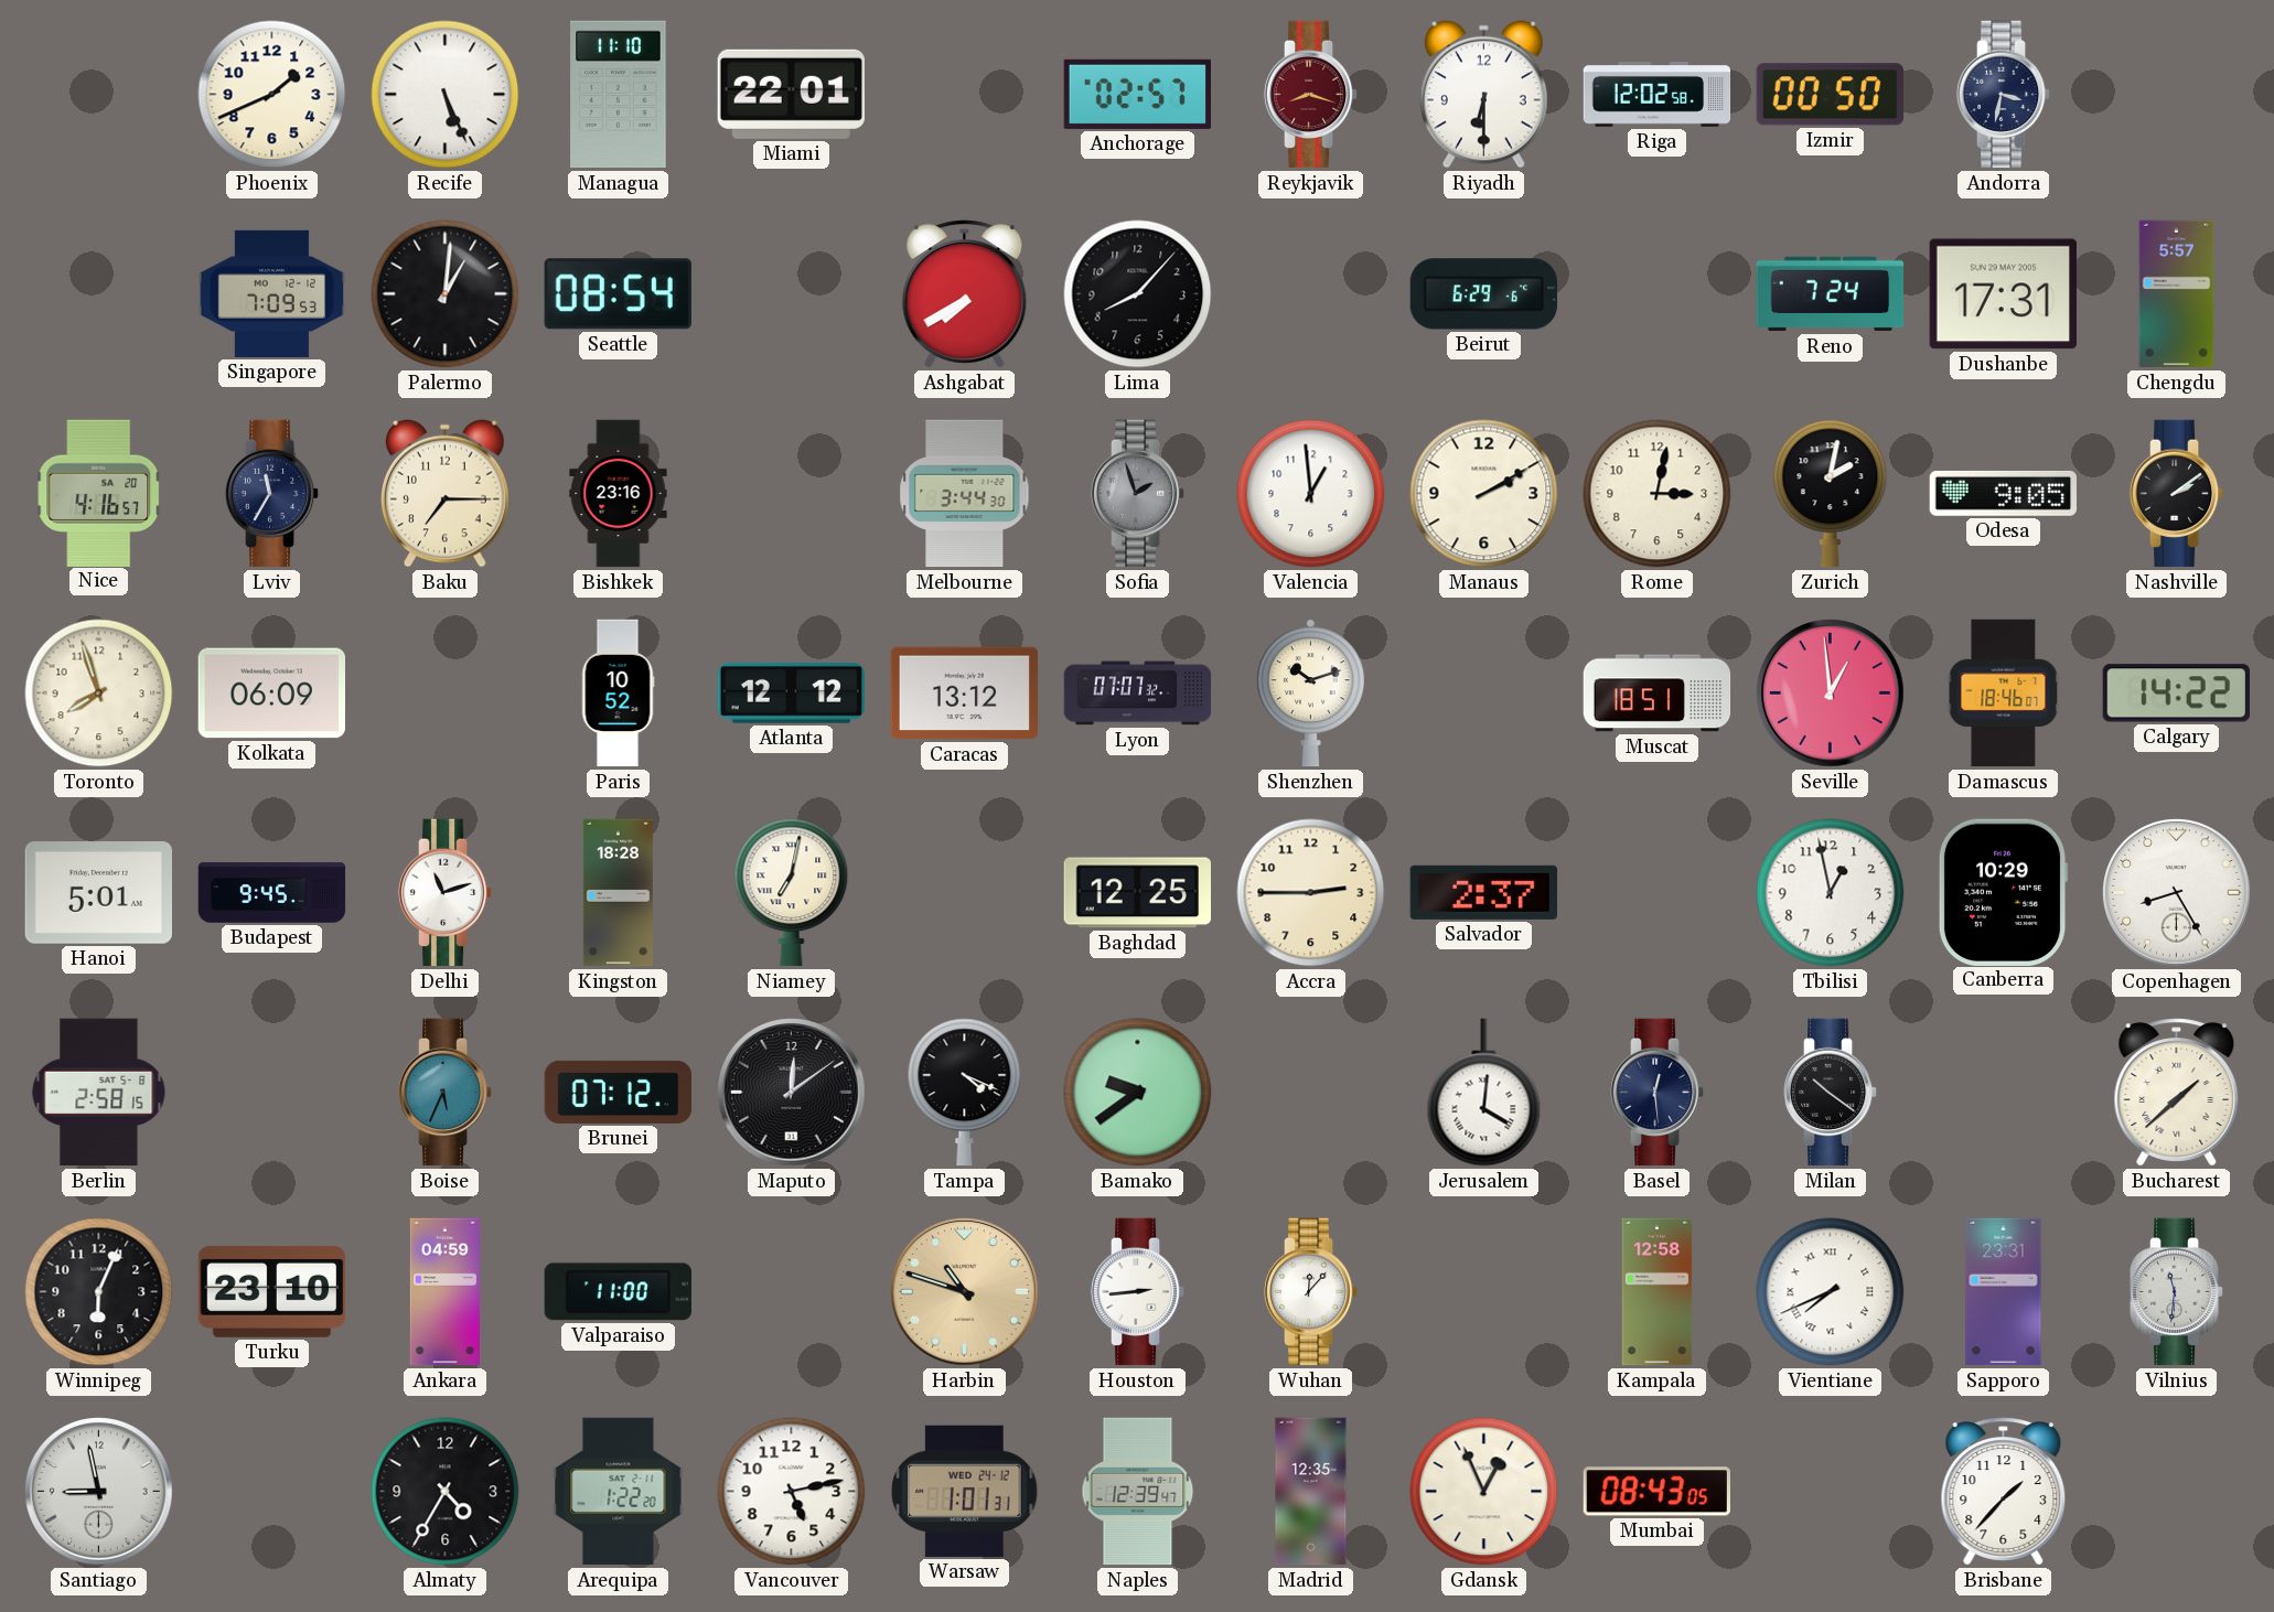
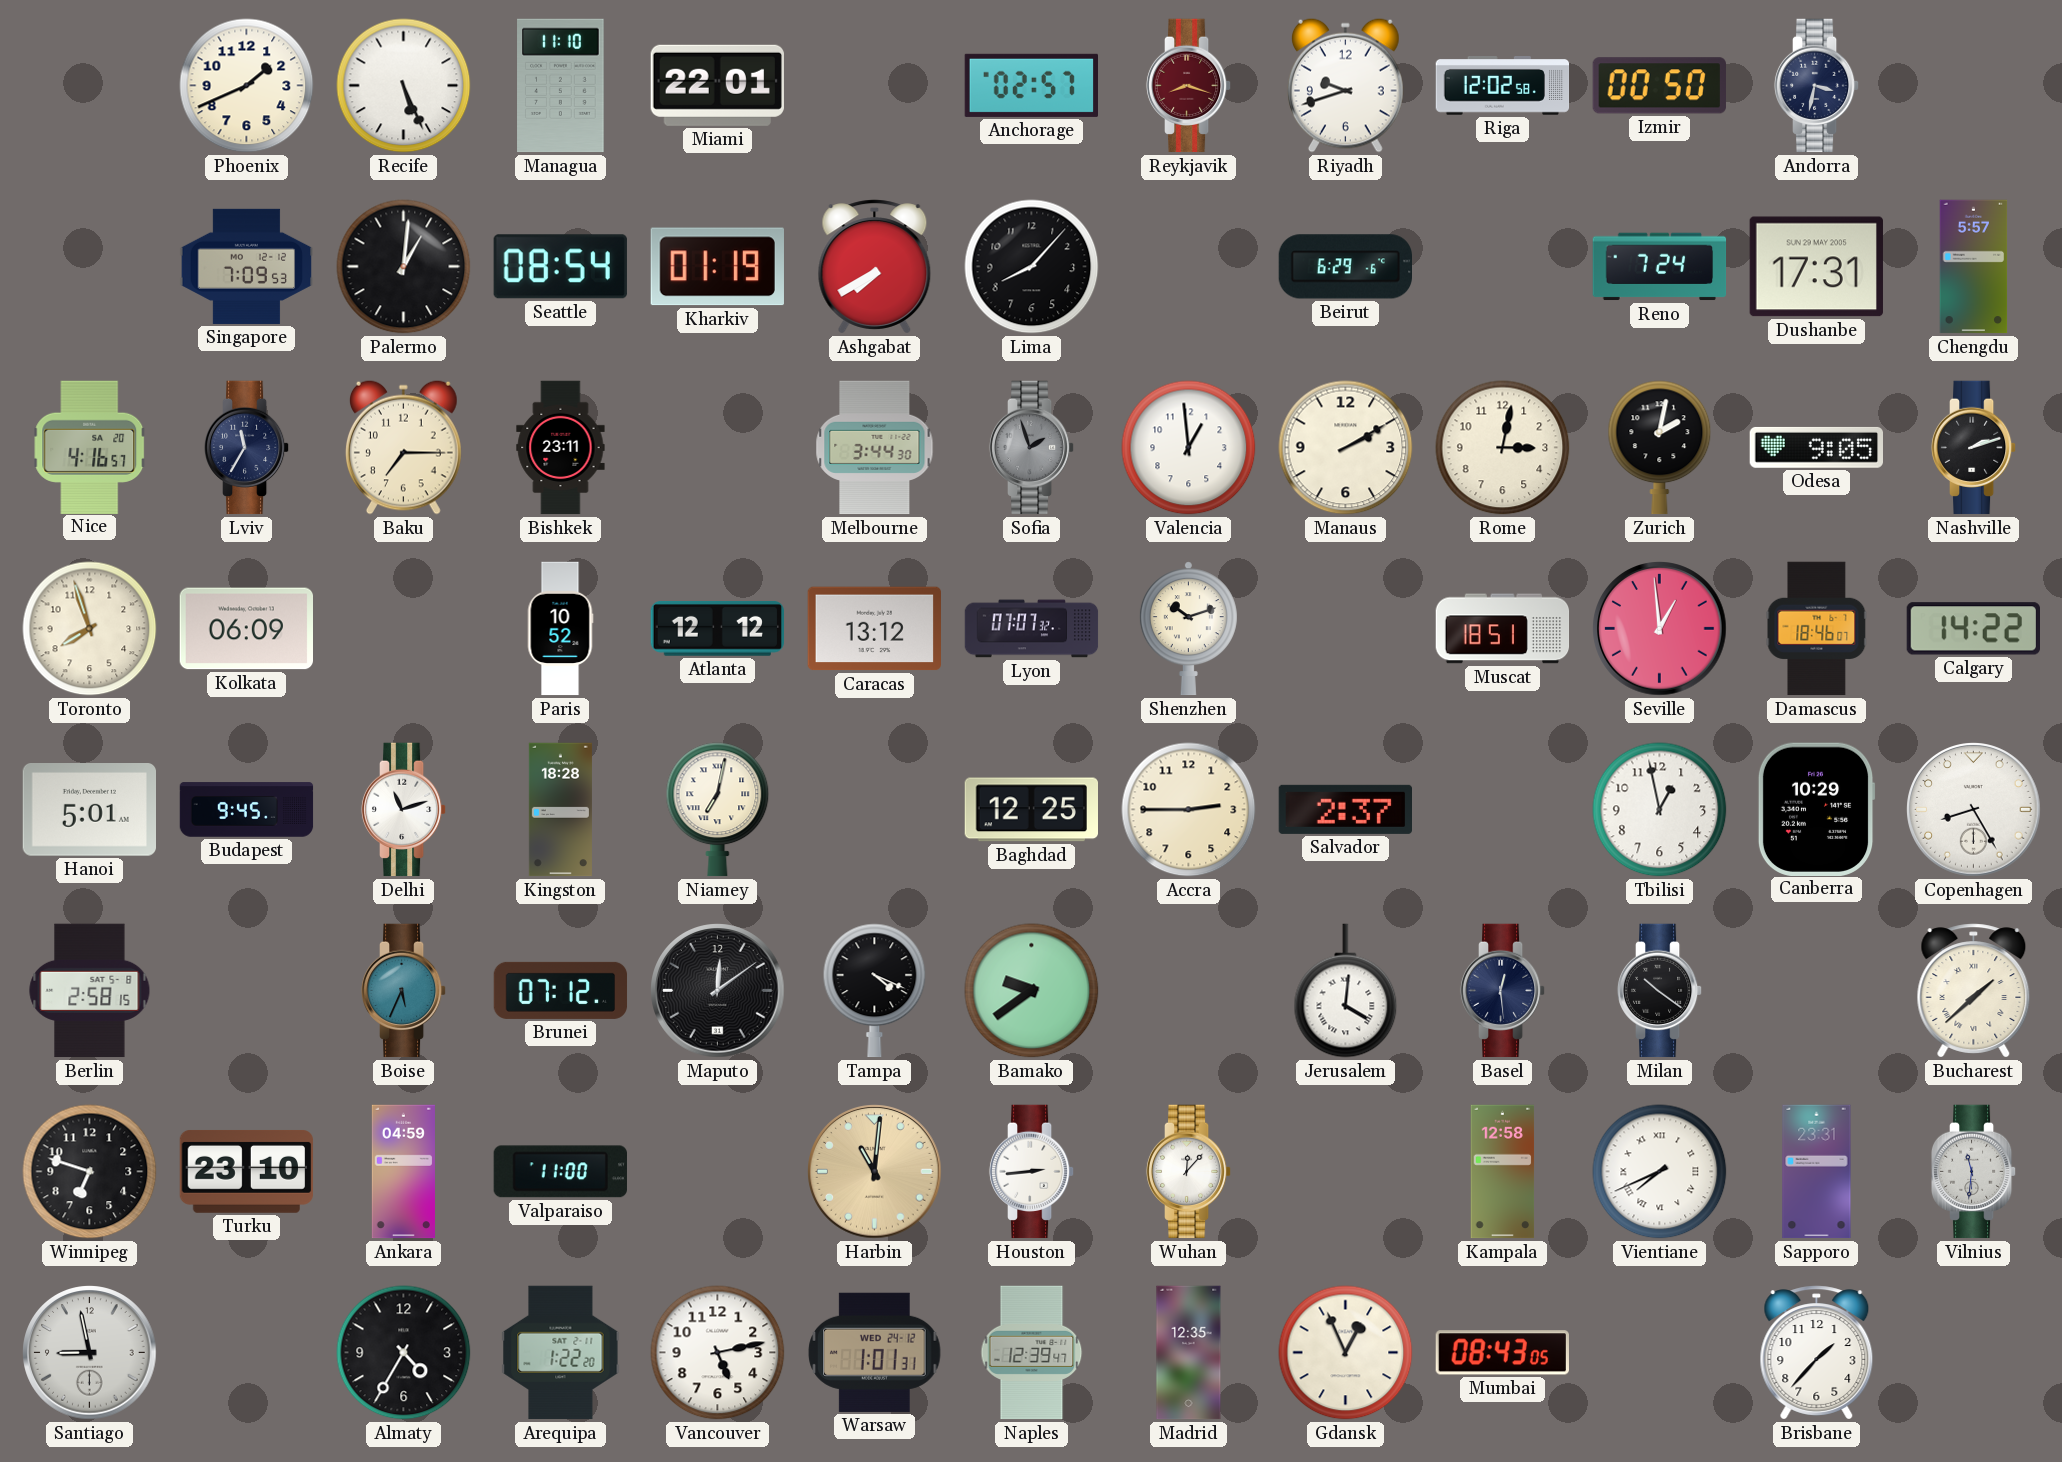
Riyadh: 6:30 -> 9:42 (1345, 85)
Kharkiv: none -> 01:19 (717, 267)
Bishkek: 23:16 -> 23:11 (561, 448)
Nashville: 2:09 -> 2:12 (1974, 448)
Winnipeg: 6:04 -> 6:48 (90, 1172)
Harbin: 10:48 -> 11:01 (875, 1172)
